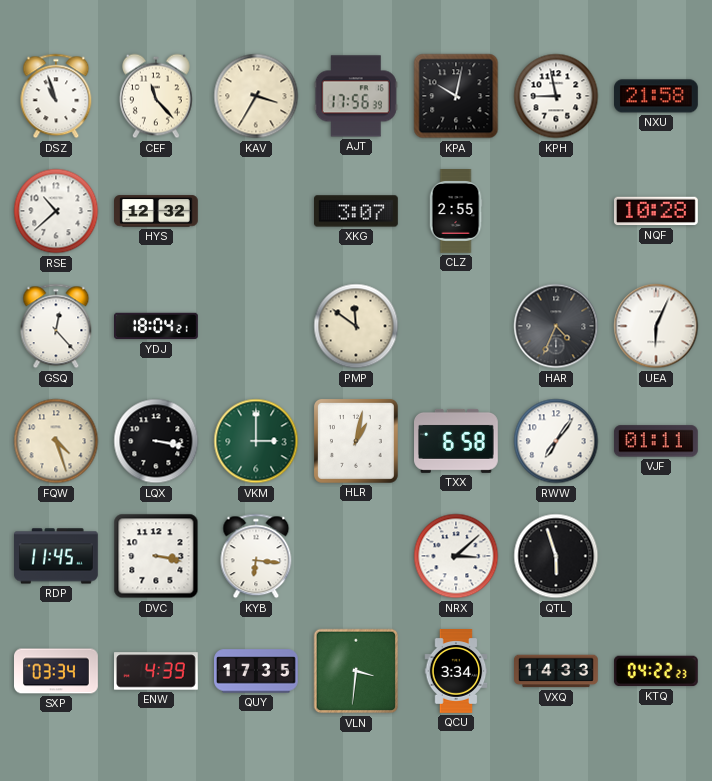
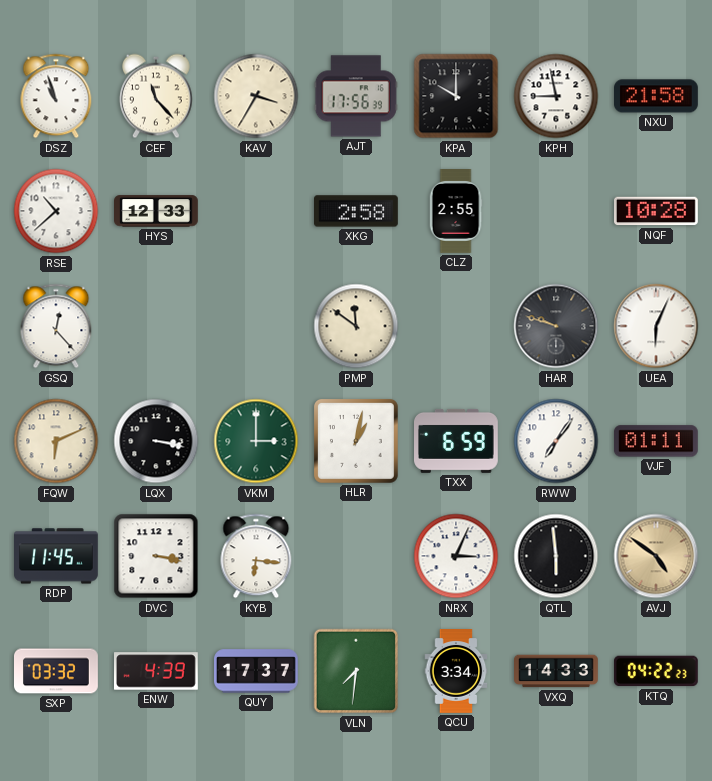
KPA: 10:02 -> 10:00 (456, 96)
HYS: 12:32 -> 12:33 (157, 211)
XKG: 3:07 -> 2:58 (357, 211)
YDJ: 18:04 -> none (156, 326)
HAR: 4:34 -> 9:48 (556, 326)
FQW: 4:27 -> 6:11 (56, 441)
TXX: 6:58 -> 6:59 (457, 441)
NRX: 3:08 -> 3:04 (456, 556)
QTL: 5:57 -> 5:59 (556, 556)
AVJ: none -> 4:51 (656, 556)
SXP: 03:34 -> 03:32 (57, 671)
QUY: 17:35 -> 17:37 (257, 671)
VLN: 3:31 -> 7:31 (356, 671)
